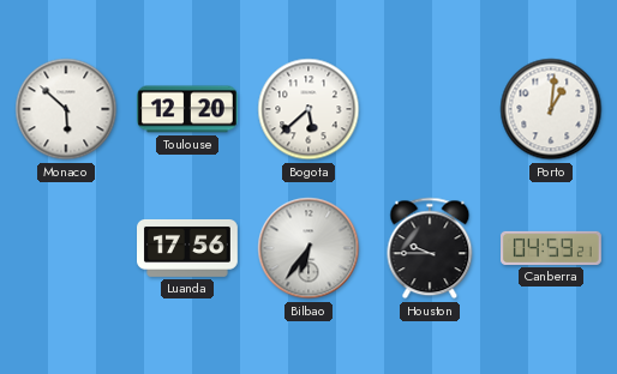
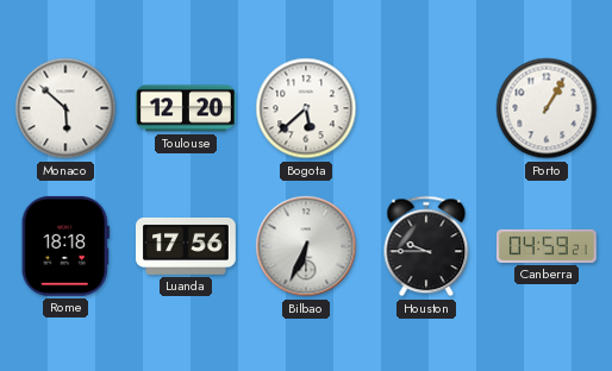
Porto: 1:01 -> 1:05 (547, 108)
Rome: none -> 18:18 (65, 246)
Bilbao: 6:36 -> 6:34 (306, 246)
